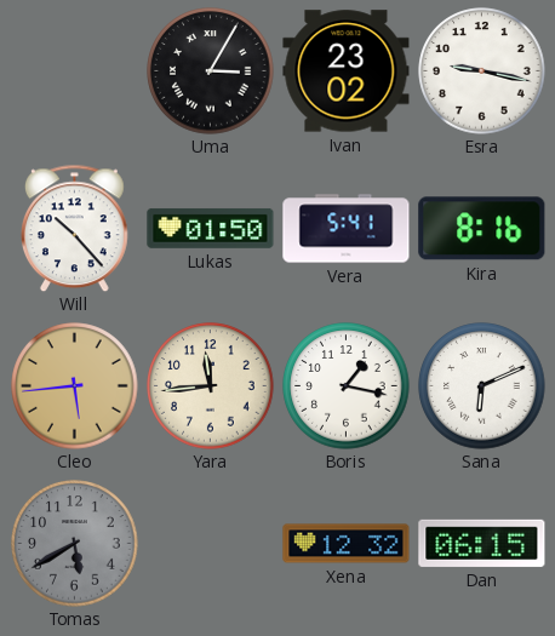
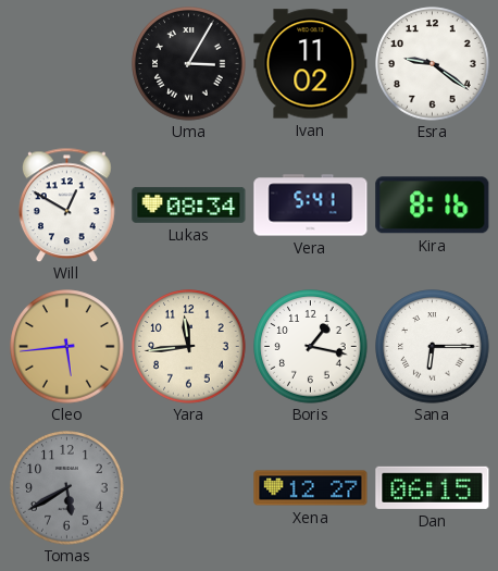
Ivan: 23:02 -> 11:02 (311, 64)
Esra: 9:17 -> 9:21 (433, 64)
Will: 10:23 -> 12:50 (66, 204)
Lukas: 01:50 -> 08:34 (189, 204)
Sana: 6:11 -> 6:15 (433, 347)
Xena: 12:32 -> 12:27 (311, 488)
